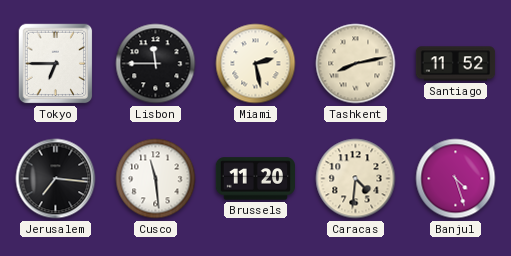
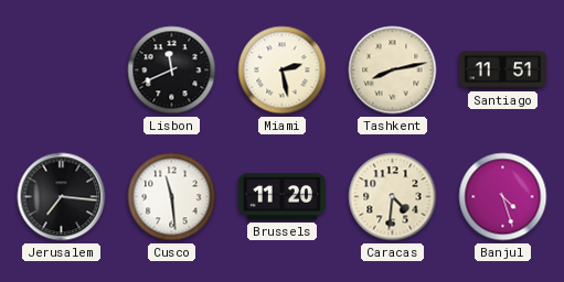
Tokyo: 6:45 -> none (56, 64)
Lisbon: 11:45 -> 11:41 (172, 70)
Santiago: 11:52 -> 11:51 (503, 70)
